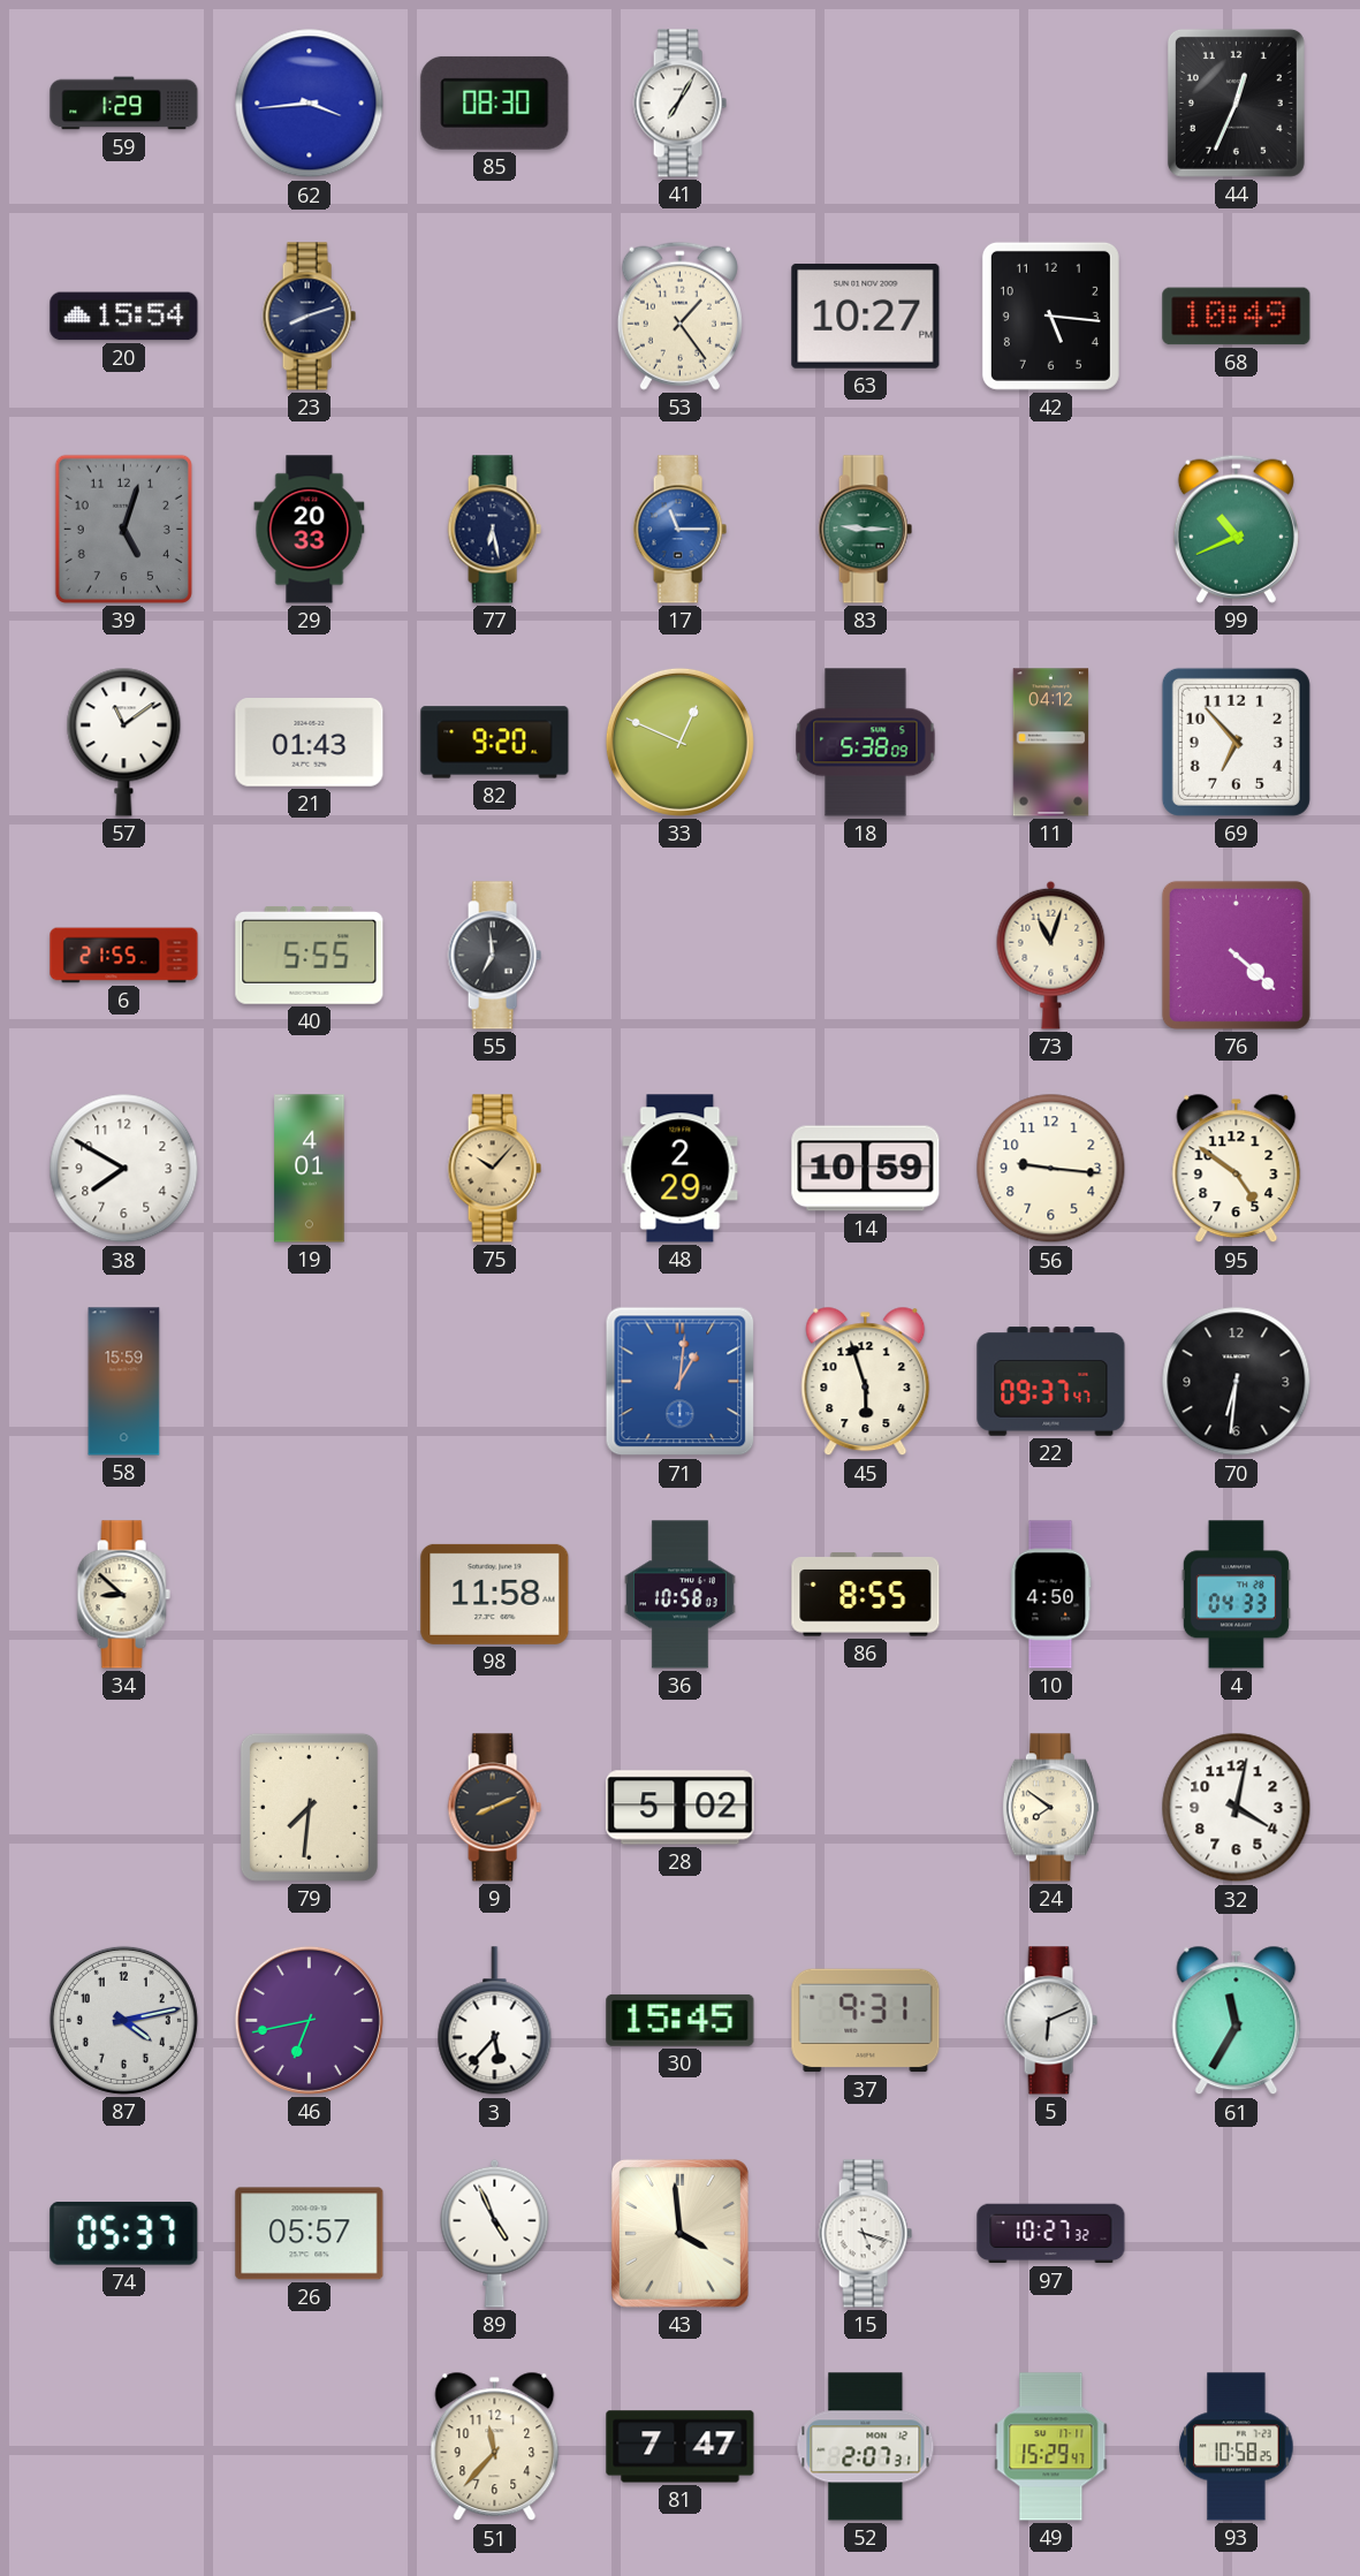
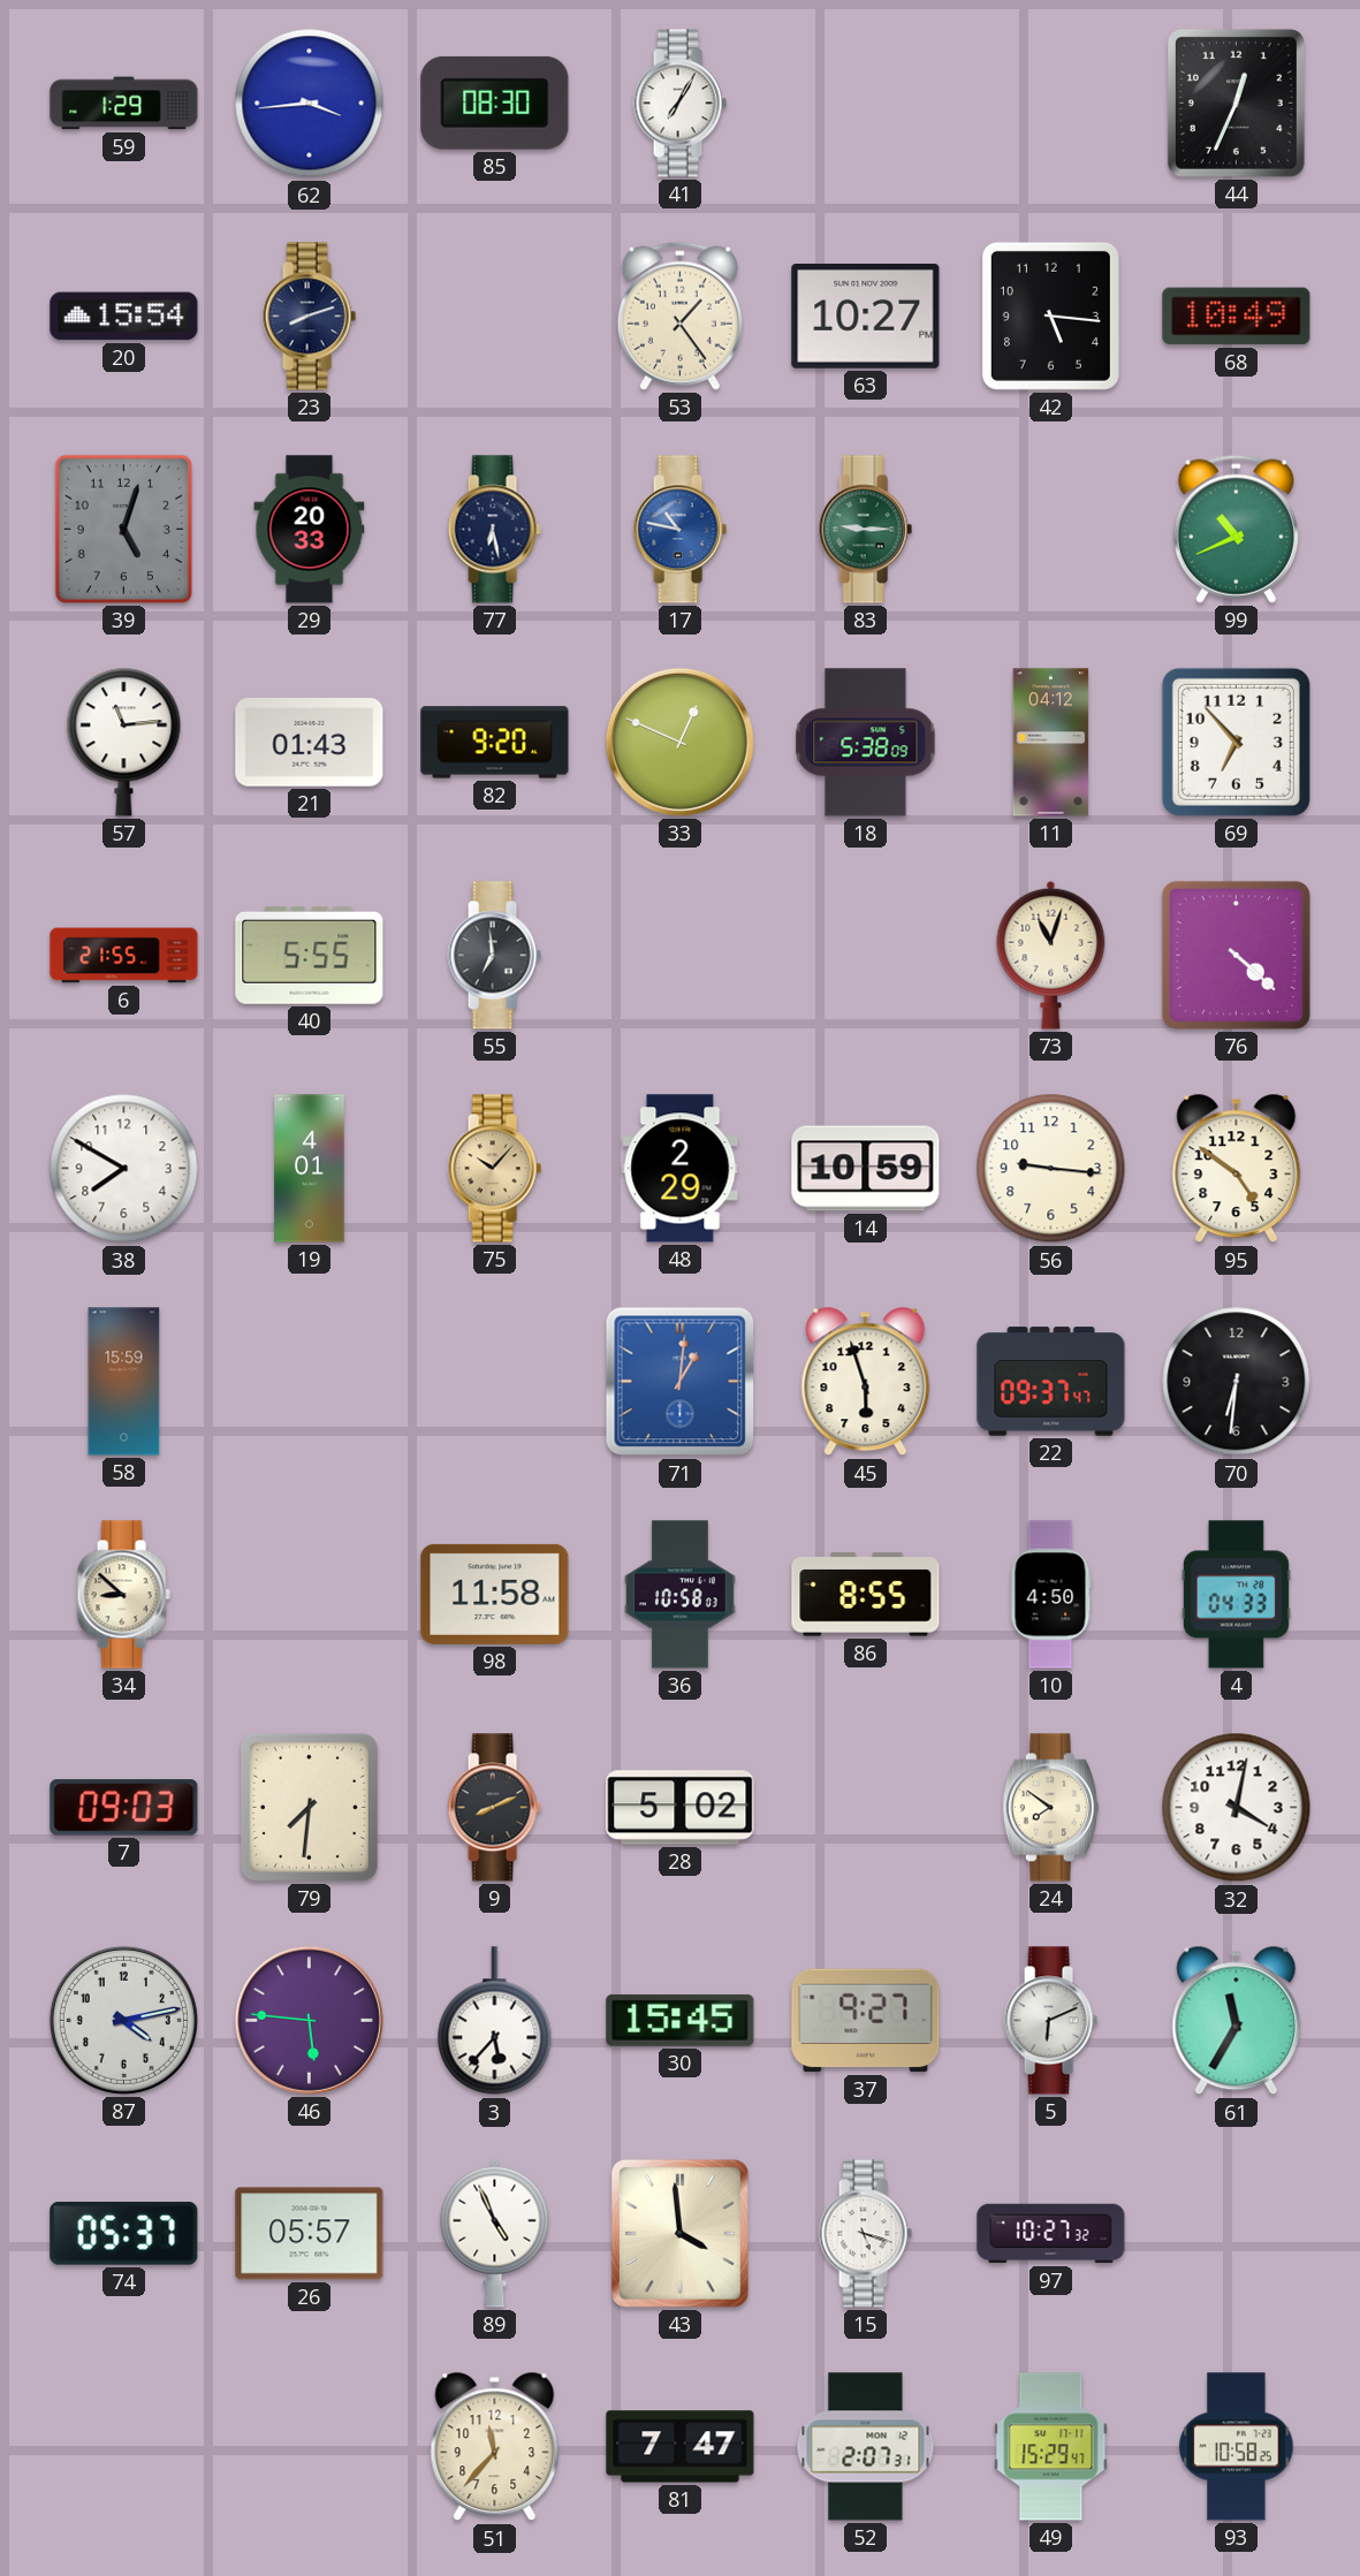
17: 11:15 -> 10:47 (679, 530)
57: 11:09 -> 11:14 (124, 742)
7: none -> 09:03 (124, 1808)
46: 6:43 -> 5:46 (309, 2020)
37: 9:31 -> 9:27 (866, 2021)
